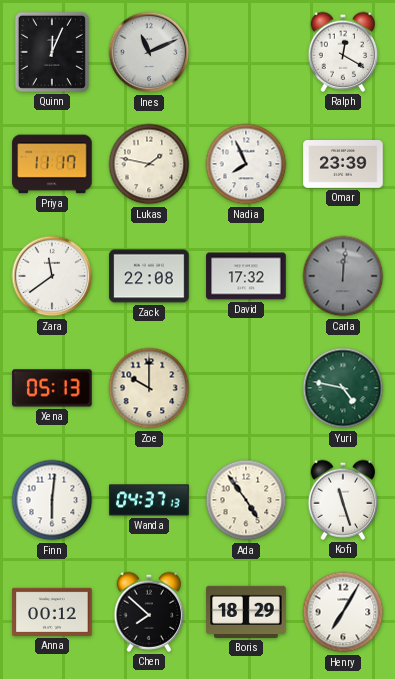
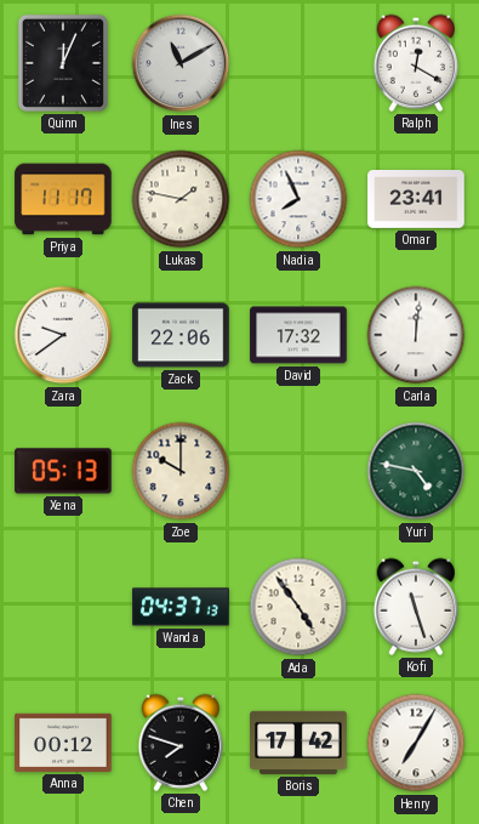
Ines: 11:11 -> 11:10 (181, 63)
Omar: 23:39 -> 23:41 (416, 200)
Zara: 11:39 -> 9:39 (63, 335)
Zack: 22:08 -> 22:06 (181, 335)
Carla dial: grey -> white (416, 335)
Finn: 6:01 -> none (52, 500)
Chen: 7:52 -> 7:48 (181, 743)
Boris: 18:29 -> 17:42 (298, 743)
